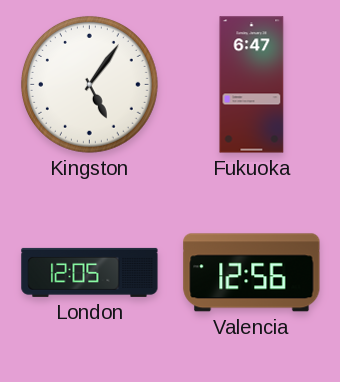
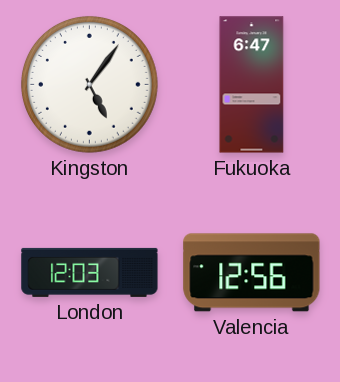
London: 12:05 -> 12:03 (90, 272)
